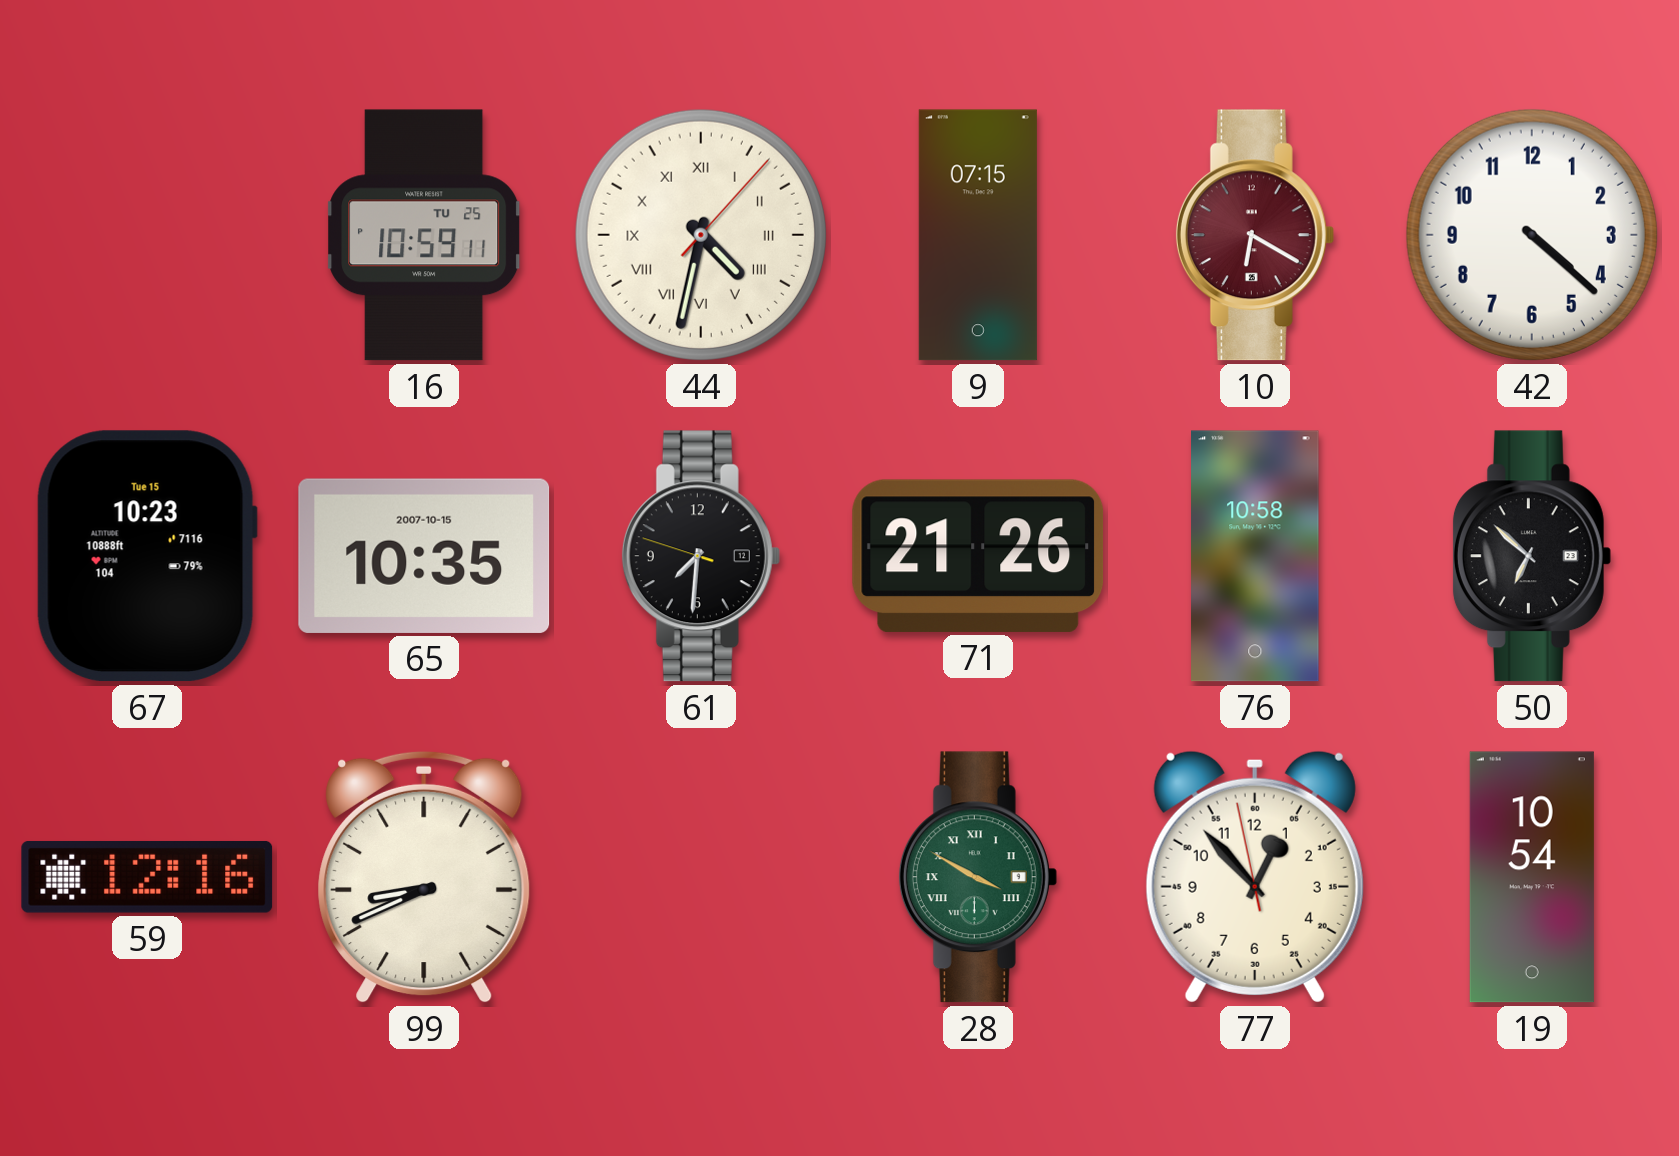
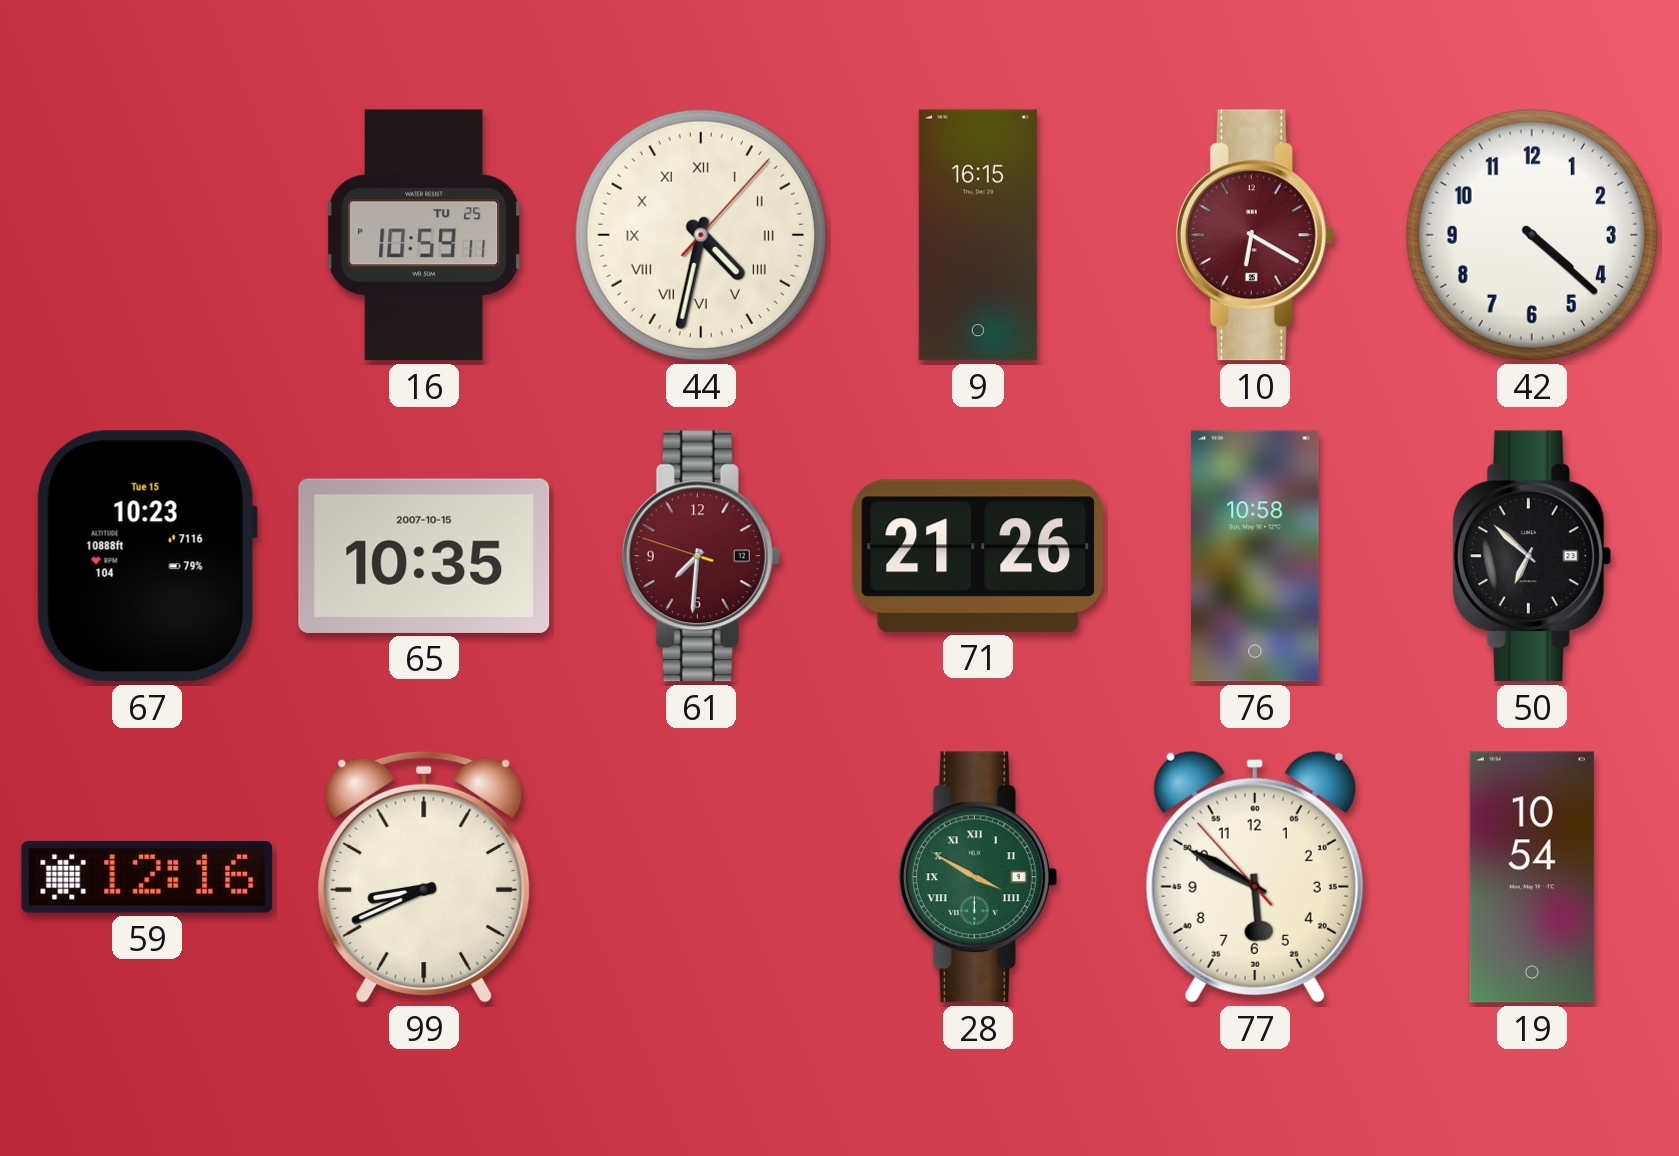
9: 07:15 -> 16:15 (978, 235)
61 dial: black -> burgundy (701, 556)
77: 12:52 -> 5:49 (1255, 877)
